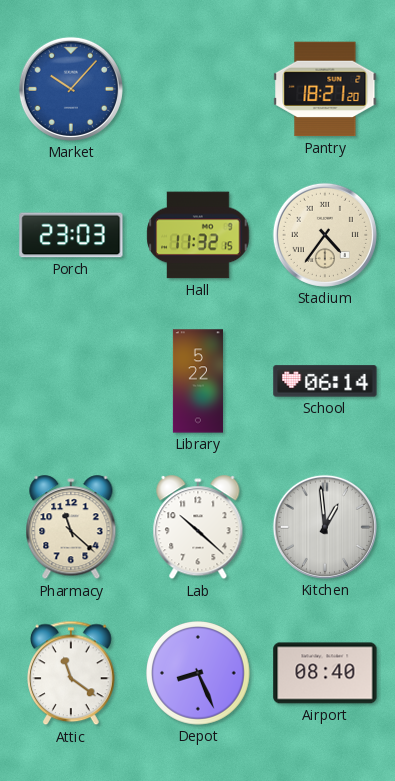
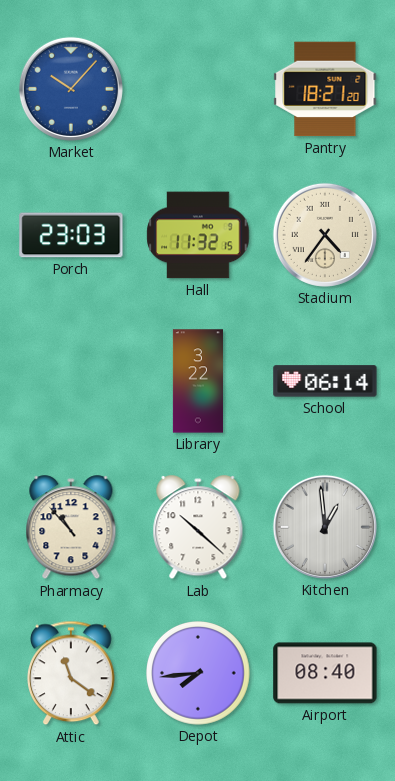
Library: 5:22 -> 3:22 (198, 381)
Pharmacy: 11:22 -> 10:53 (71, 528)
Depot: 8:26 -> 7:44 (199, 674)
